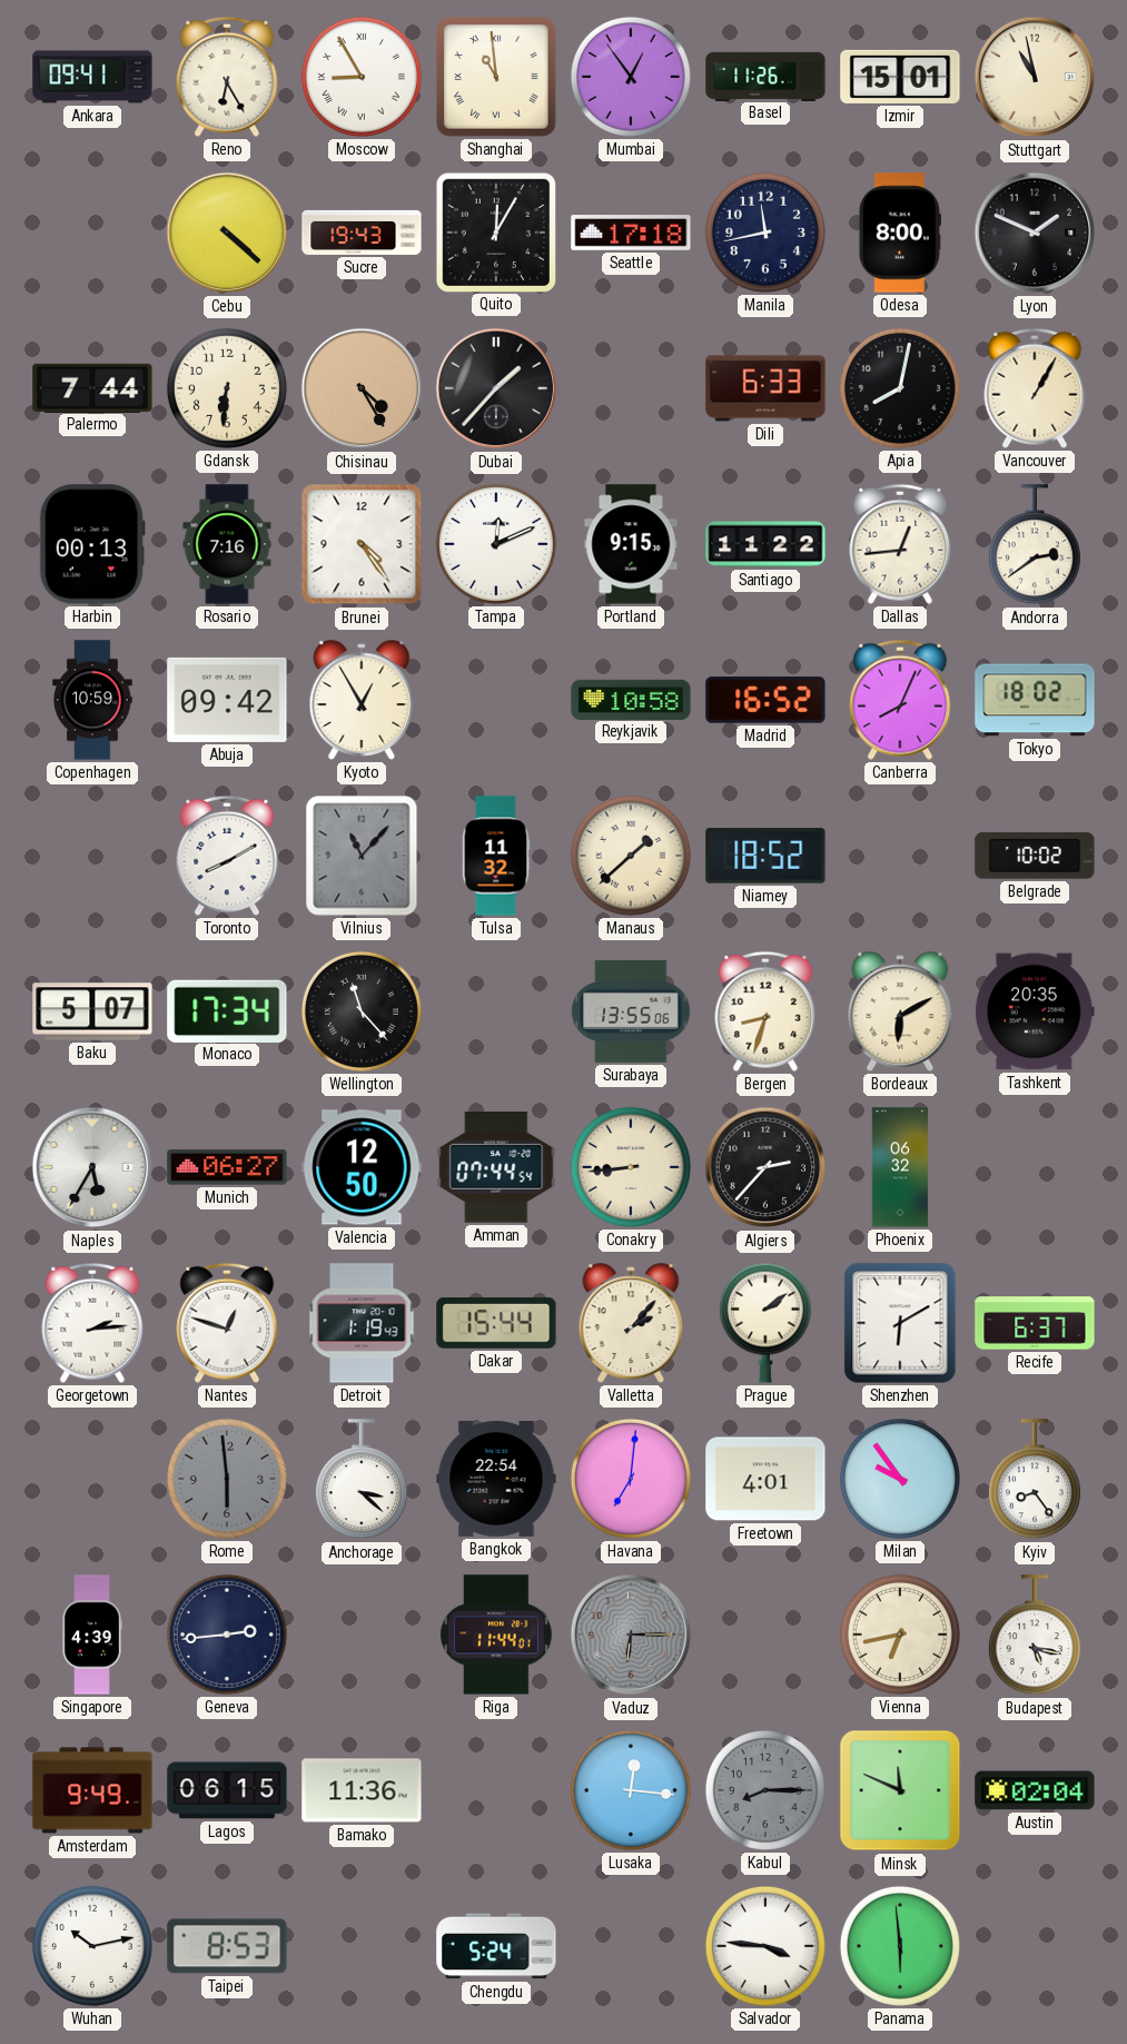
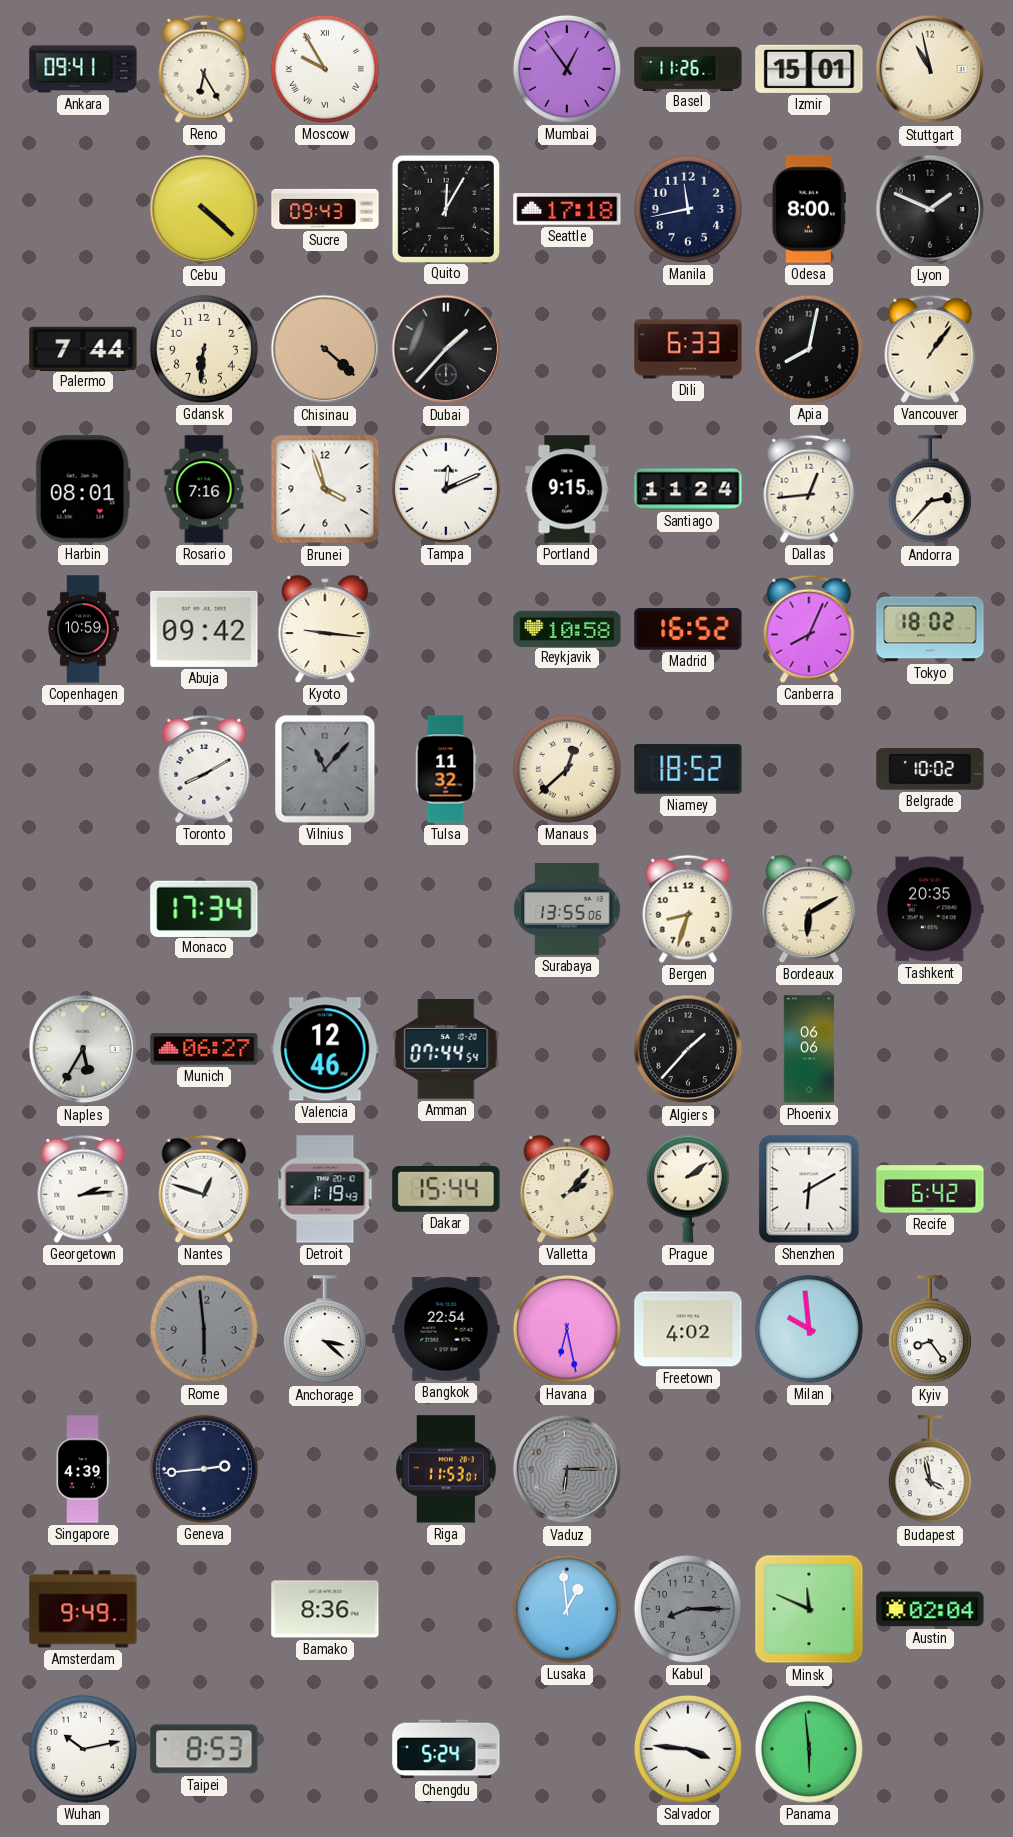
Moscow: 8:55 -> 9:55 (325, 69)
Shanghai: 10:59 -> none (497, 78)
Sucre: 19:43 -> 09:43 (325, 209)
Chisinau: 4:25 -> 4:22 (325, 349)
Vancouver: 1:05 -> 1:06 (930, 349)
Harbin: 00:13 -> 08:01 (83, 489)
Brunei: 4:24 -> 3:57 (325, 489)
Santiago: 11:22 -> 11:24 (688, 489)
Andorra: 2:39 -> 2:37 (930, 490)
Kyoto: 12:55 -> 9:16 (325, 629)
Manaus: 1:38 -> 12:38 (567, 769)
Baku: 5:07 -> none (92, 1011)
Wellington: 11:23 -> none (362, 1011)
Valencia: 12:50 -> 12:46 (325, 1049)
Conakry: 8:44 -> none (631, 1167)
Algiers: 2:37 -> 1:37 (688, 1049)
Phoenix: 06:32 -> 06:06 (809, 1049)
Recife: 6:37 -> 6:42 (930, 1189)
Havana: 7:01 -> 6:28 (567, 1329)
Freetown: 4:01 -> 4:02 (688, 1329)
Milan: 9:54 -> 9:59 (809, 1329)
Riga: 11:44 -> 11:53 (447, 1469)
Vienna: 6:43 -> none (900, 1635)
Budapest: 5:17 -> 3:58 (930, 1470)
Lagos: 06:15 -> none (227, 1790)
Bamako: 11:36 -> 8:36 (325, 1609)
Lusaka: 12:16 -> 12:59 (567, 1609)
